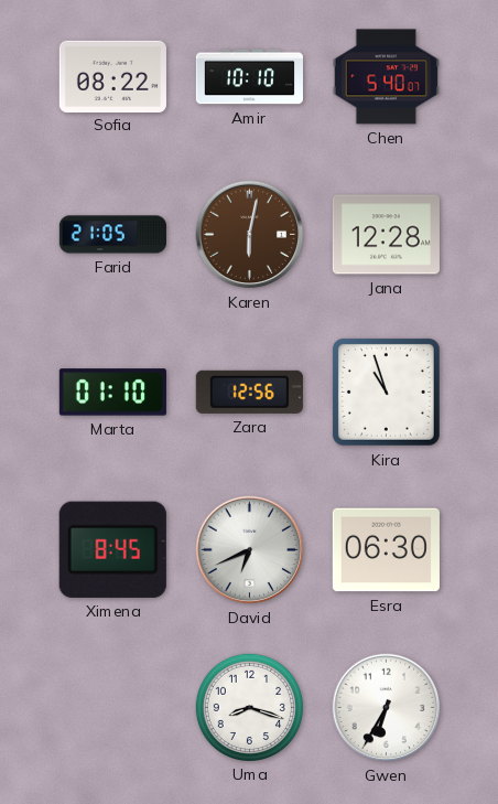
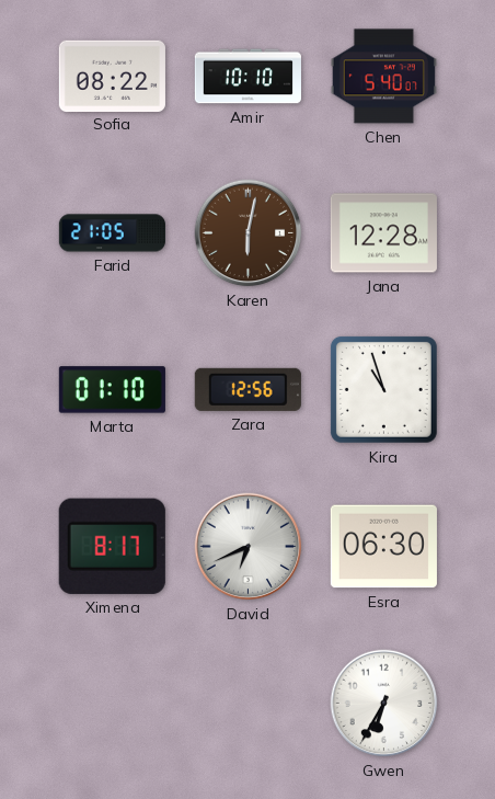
Ximena: 8:45 -> 8:17 (112, 546)
Uma: 8:18 -> none (249, 707)
